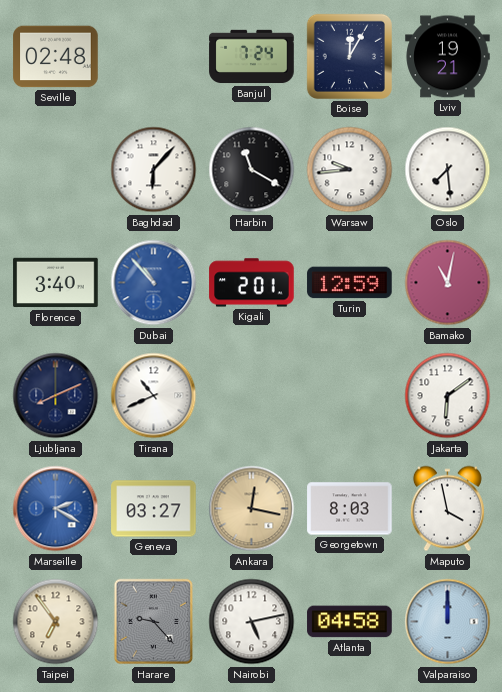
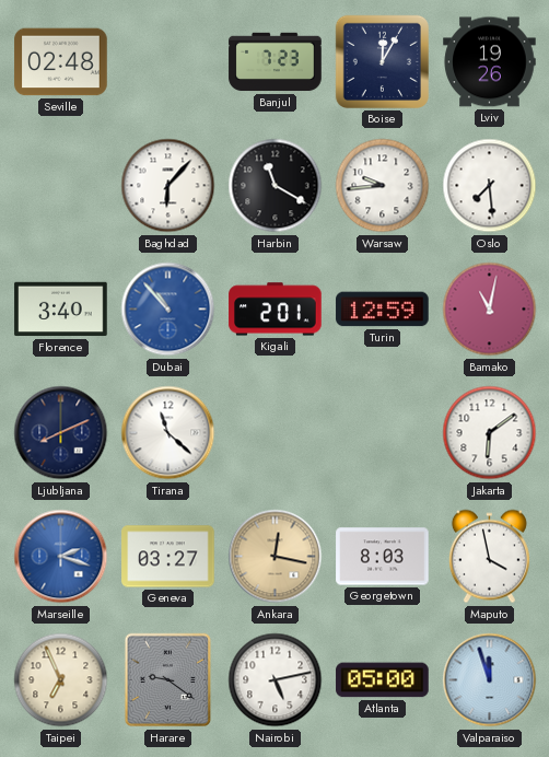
Banjul: 7:24 -> 7:23 (276, 62)
Lviv: 19:21 -> 19:26 (490, 62)
Tirana: 10:41 -> 11:22 (168, 433)
Marseille: 2:20 -> 2:18 (61, 557)
Taipei: 6:54 -> 6:56 (61, 680)
Harare: 9:23 -> 9:21 (168, 680)
Atlanta: 04:58 -> 05:00 (383, 680)
Valparaiso: 12:00 -> 11:57 (490, 680)
